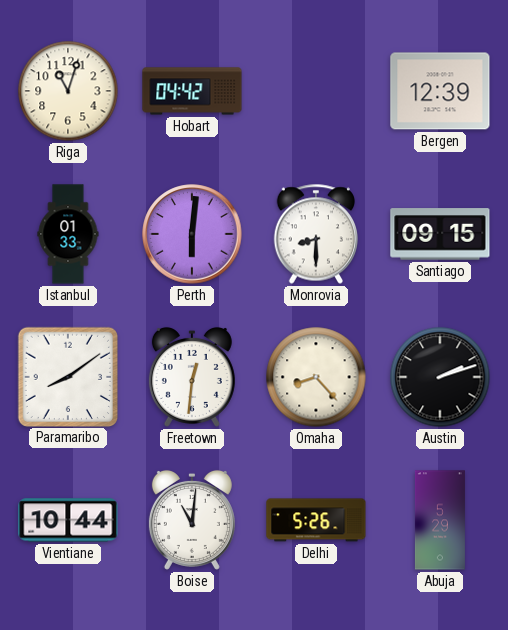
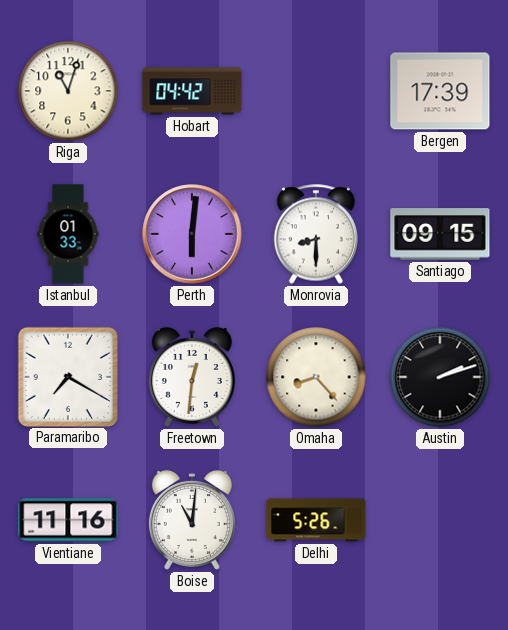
Bergen: 12:39 -> 17:39 (440, 91)
Paramaribo: 8:09 -> 7:20 (67, 376)
Vientiane: 10:44 -> 11:16 (68, 520)
Abuja: 5:29 -> none (440, 520)
